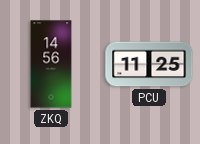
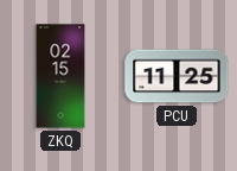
ZKQ: 14:56 -> 02:15 (60, 76)
